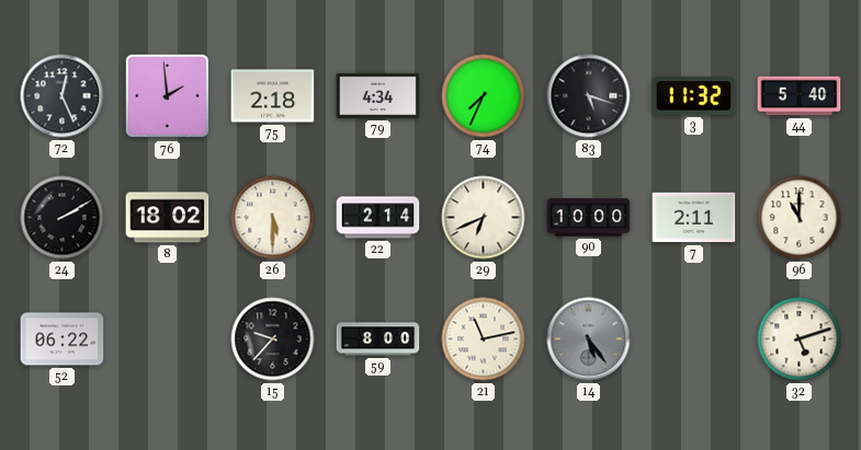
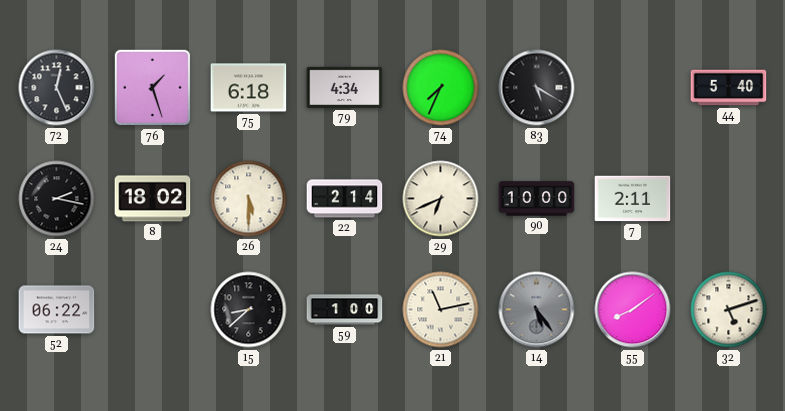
76: 1:59 -> 1:27 (153, 88)
75: 2:18 -> 6:18 (249, 88)
83: 5:18 -> 5:20 (537, 88)
3: 11:32 -> none (694, 96)
24: 2:10 -> 2:17 (57, 199)
96: 11:00 -> none (800, 218)
15: 9:37 -> 8:38 (249, 310)
59: 8:00 -> 1:00 (345, 310)
55: none -> 8:09 (633, 310)
